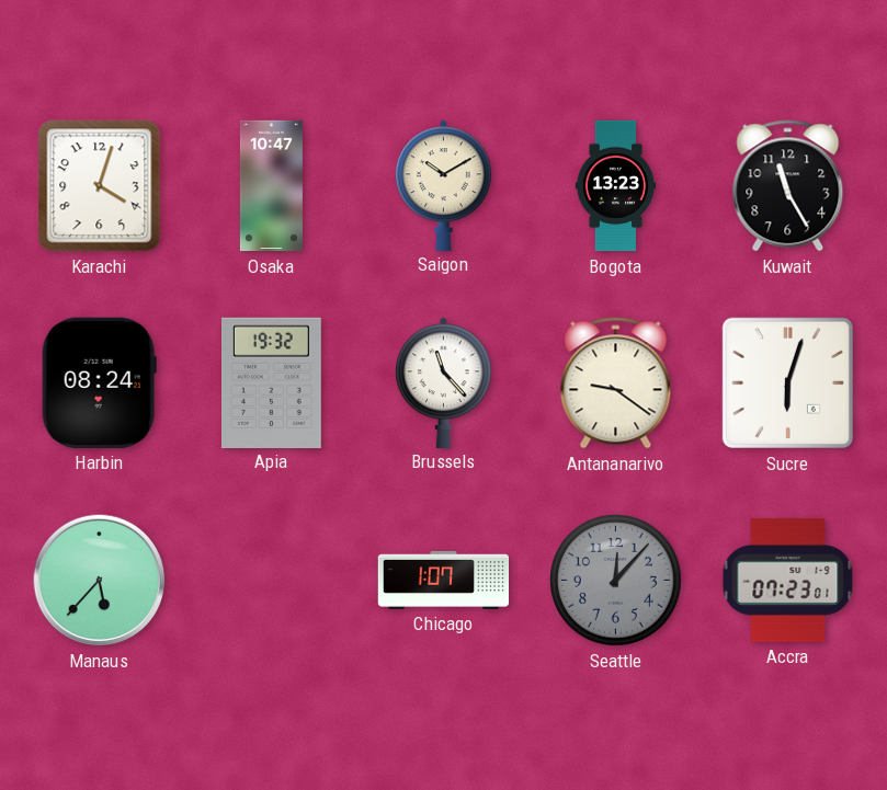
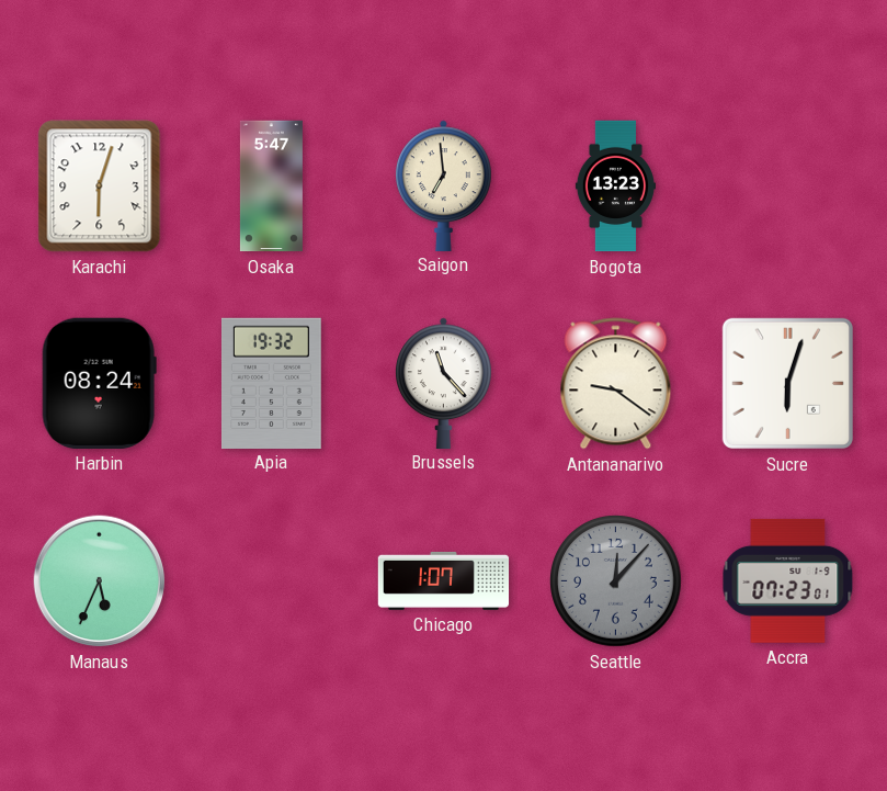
Karachi: 4:03 -> 6:03 (100, 187)
Osaka: 10:47 -> 5:47 (271, 187)
Saigon: 10:10 -> 6:59 (444, 185)
Kuwait: 11:25 -> none (788, 186)
Manaus: 5:37 -> 5:34 (100, 581)
